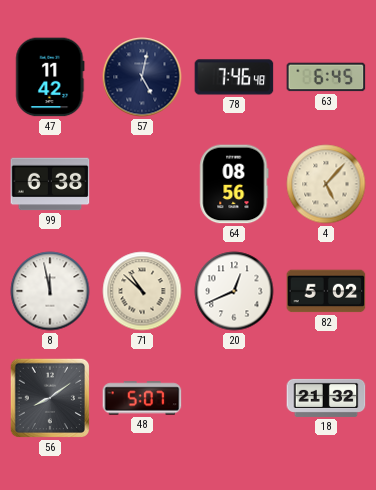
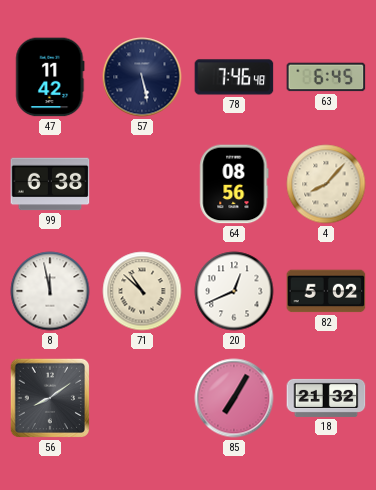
57: 5:02 -> 5:28 (142, 77)
4: 5:07 -> 8:07 (326, 184)
48: 5:07 -> none (142, 398)
85: none -> 7:05 (234, 398)
